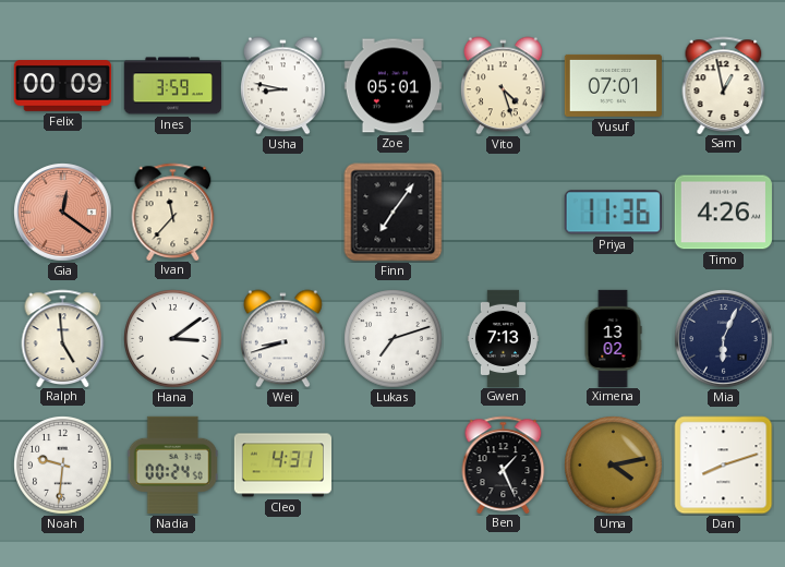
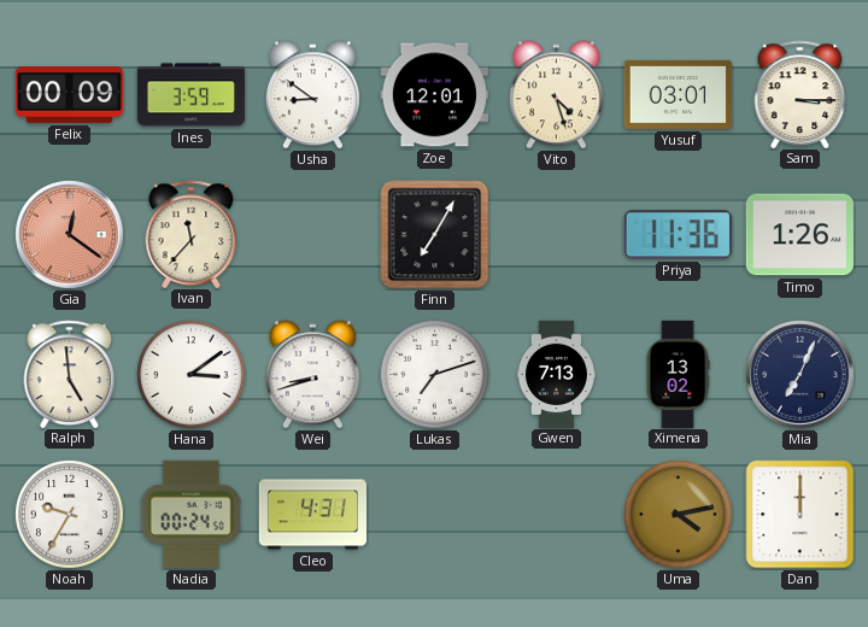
Usha: 8:47 -> 8:51 (312, 95)
Zoe: 05:01 -> 12:01 (434, 95)
Yusuf: 07:01 -> 03:01 (678, 94)
Sam: 12:58 -> 3:15 (800, 94)
Finn: 7:06 -> 7:05 (435, 235)
Timo: 4:26 -> 1:26 (799, 235)
Mia: 6:04 -> 7:04 (800, 375)
Noah: 9:31 -> 9:35 (70, 515)
Ben: 1:26 -> none (504, 465)
Dan: 8:12 -> 12:00 (800, 515)
